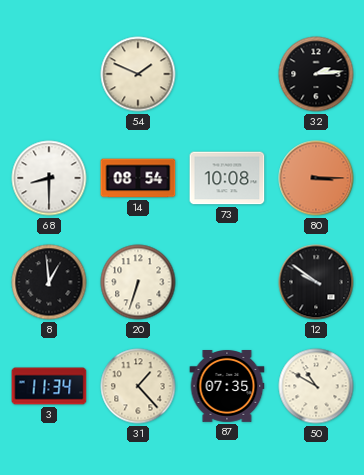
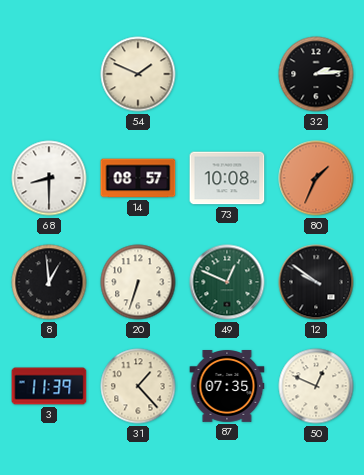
14: 08:54 -> 08:57 (138, 178)
80: 3:15 -> 1:34 (316, 178)
49: none -> 12:49 (227, 282)
3: 11:34 -> 11:39 (49, 386)
50: 10:50 -> 12:49 (316, 386)
